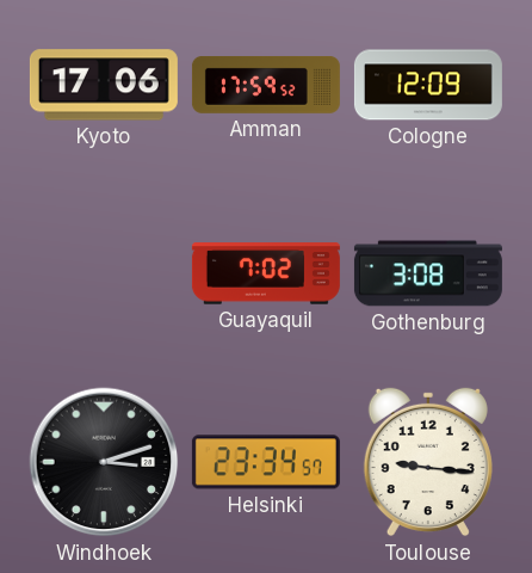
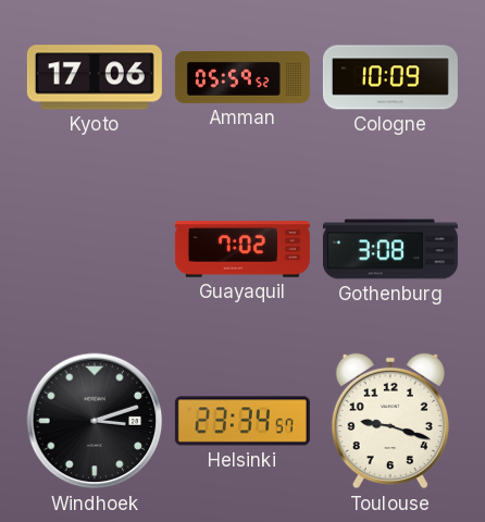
Amman: 17:59 -> 05:59 (242, 78)
Cologne: 12:09 -> 10:09 (390, 77)
Toulouse: 9:16 -> 9:18 (390, 421)
